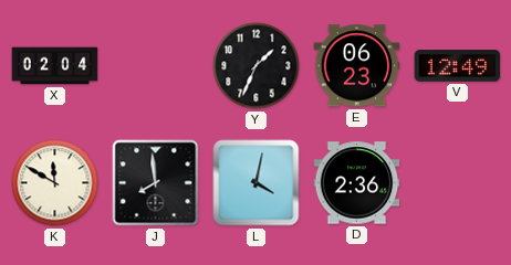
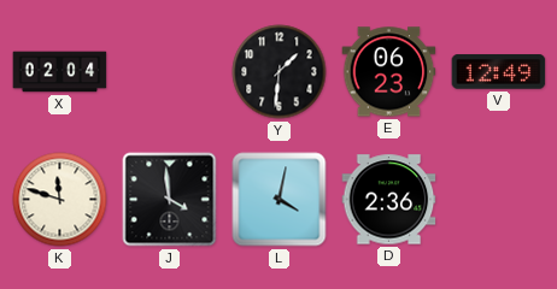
Y: 1:34 -> 1:31 (280, 72)
K: 11:50 -> 11:48 (60, 200)
J: 7:59 -> 3:59 (170, 200)
